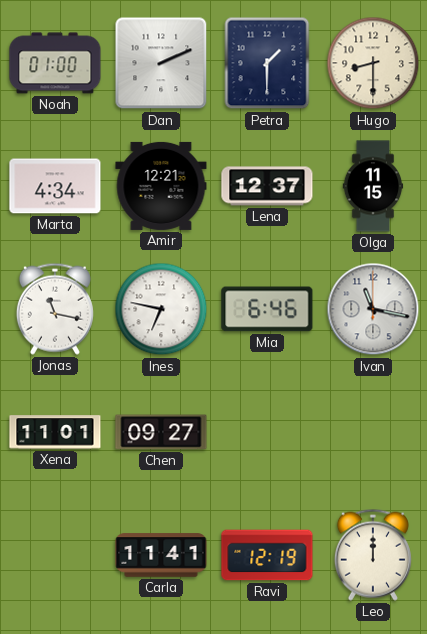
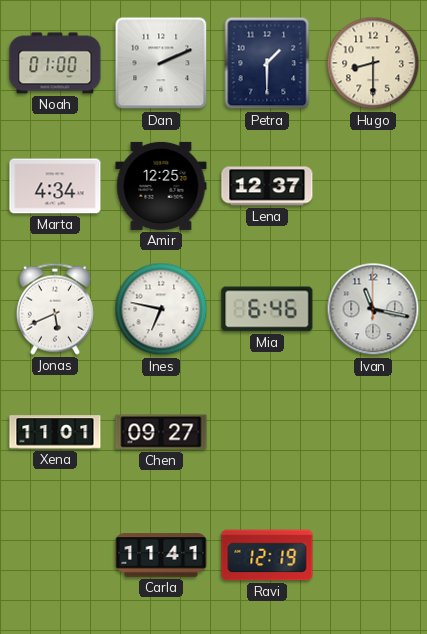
Amir: 12:21 -> 12:25 (161, 186)
Olga: 11:15 -> none (373, 186)
Jonas: 11:17 -> 5:41 (55, 309)
Leo: 12:00 -> none (373, 555)
